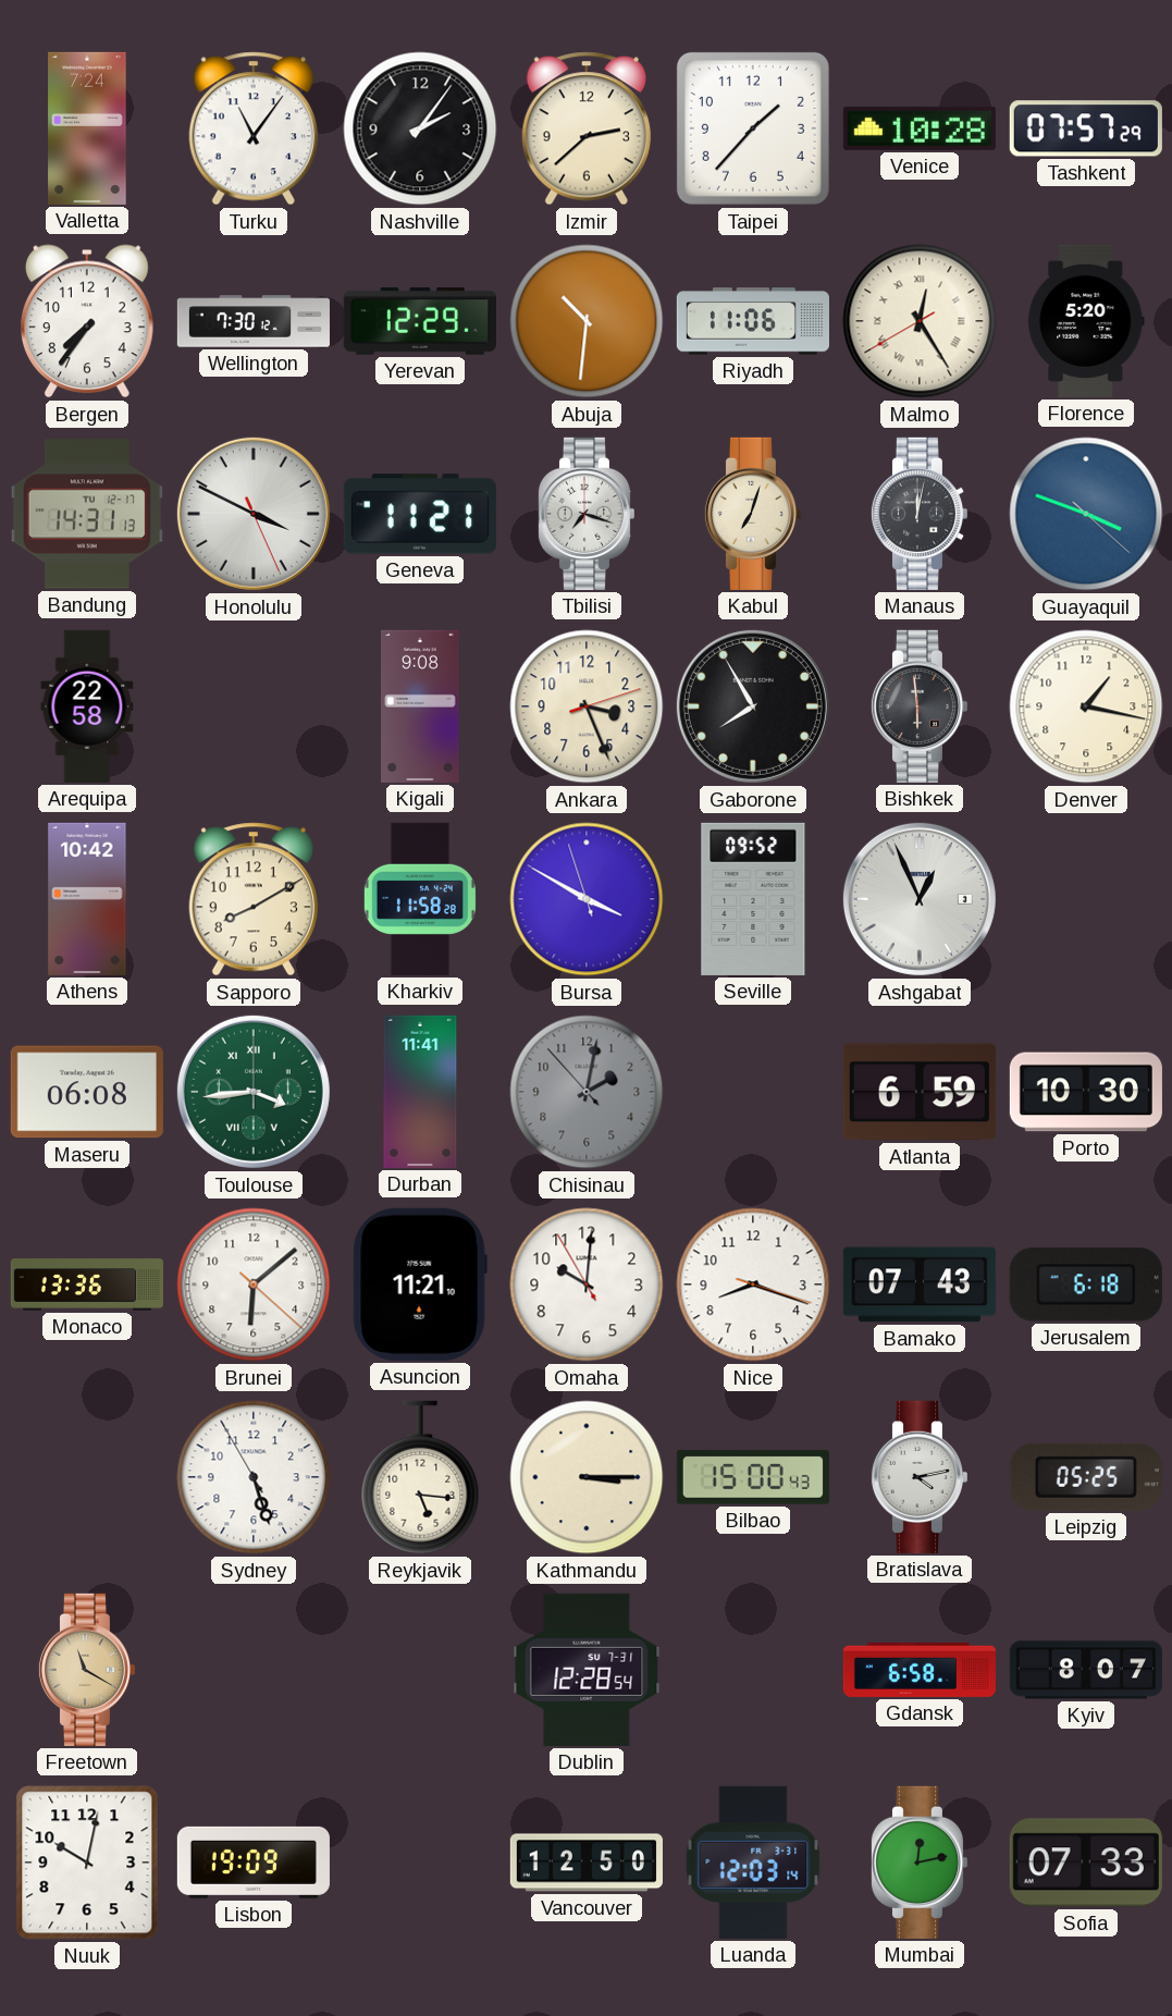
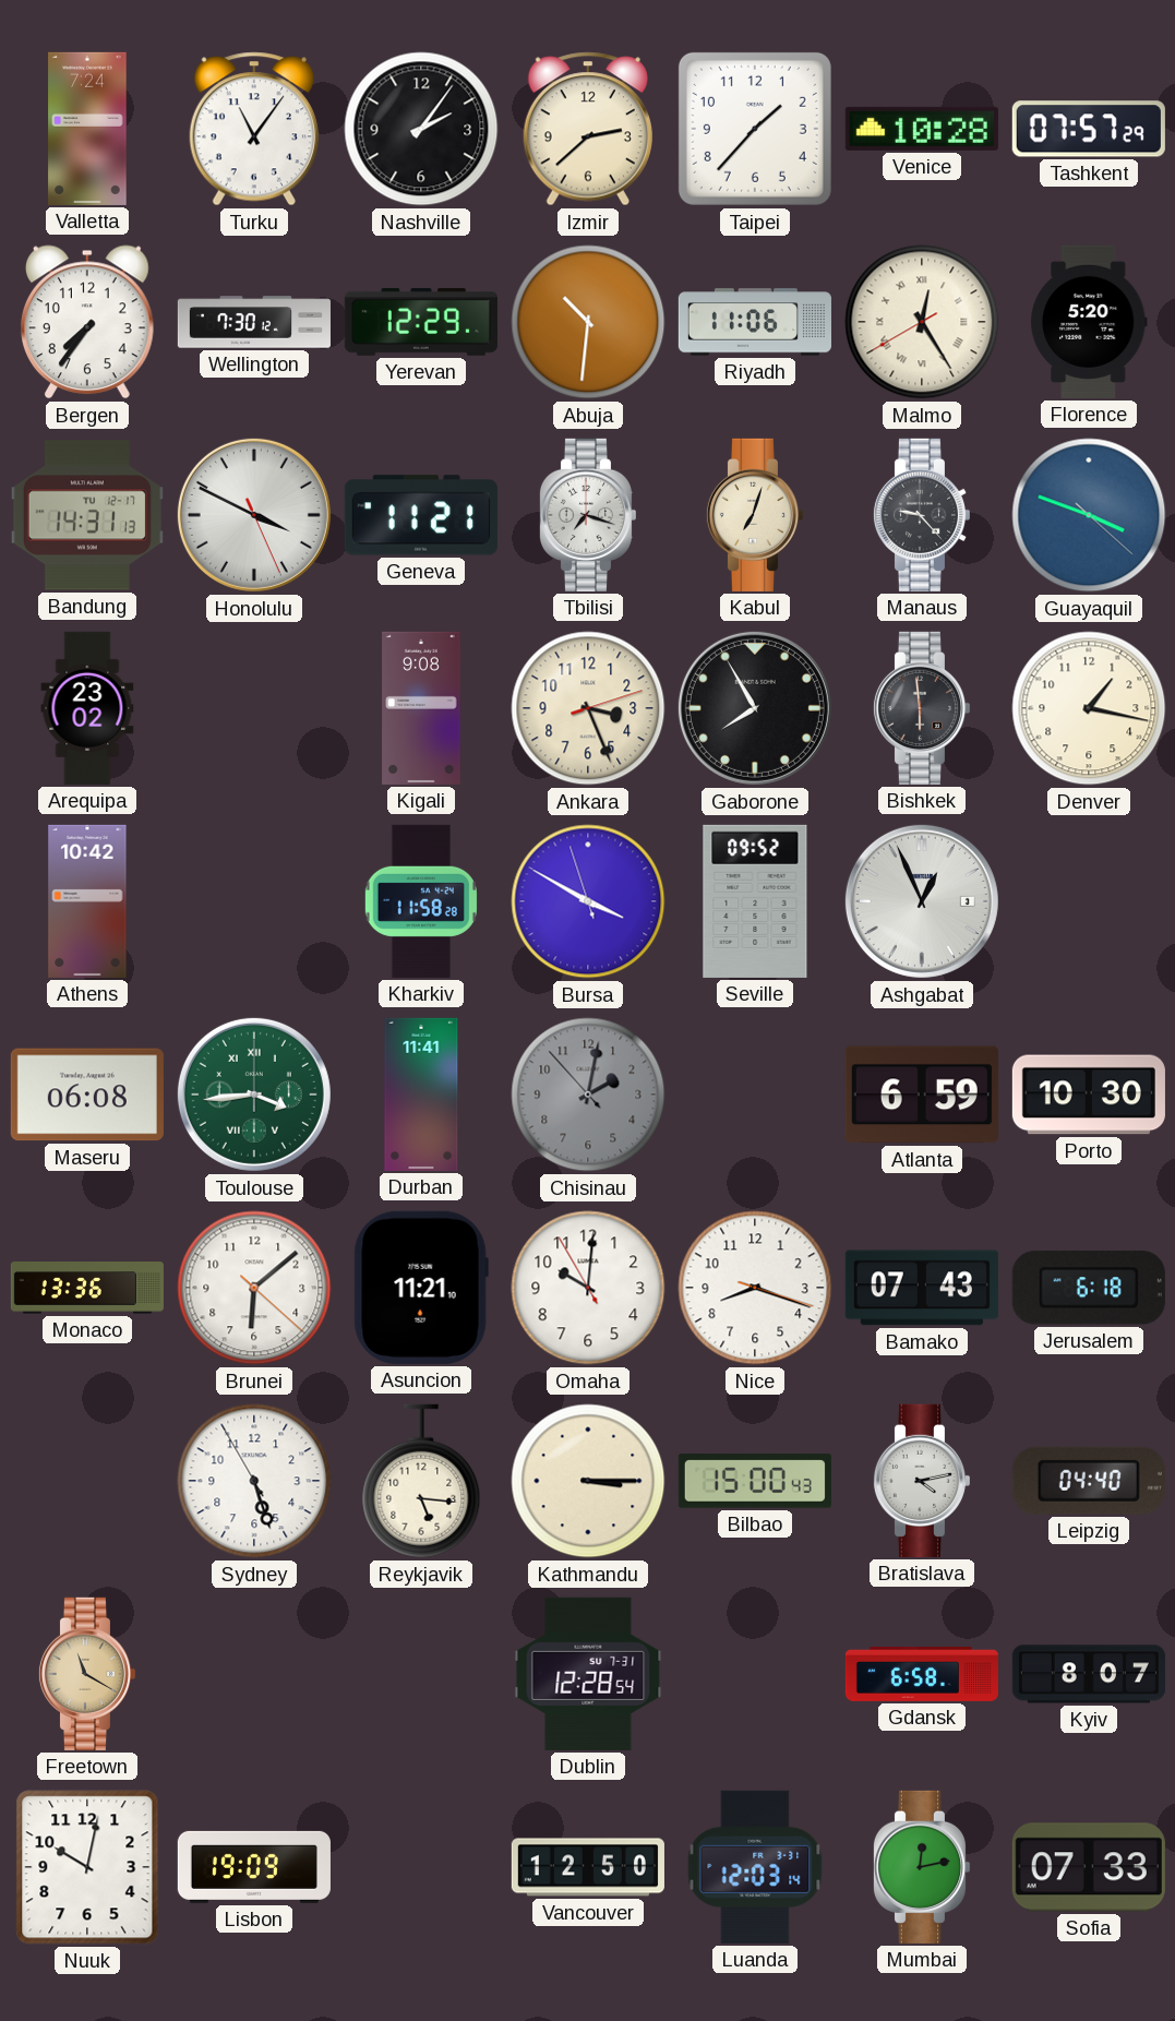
Manaus: 12:02 -> 9:23 (921, 515)
Arequipa: 22:58 -> 23:02 (87, 708)
Sapporo: 8:10 -> none (252, 899)
Leipzig: 05:25 -> 04:40 (1089, 1481)
